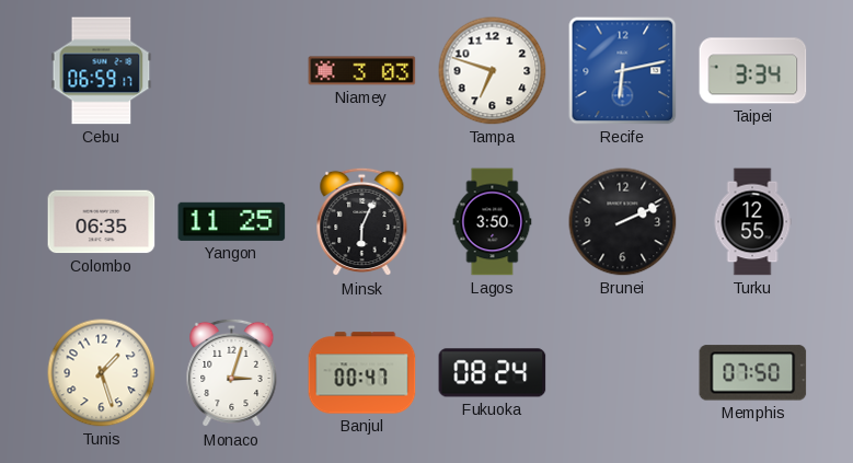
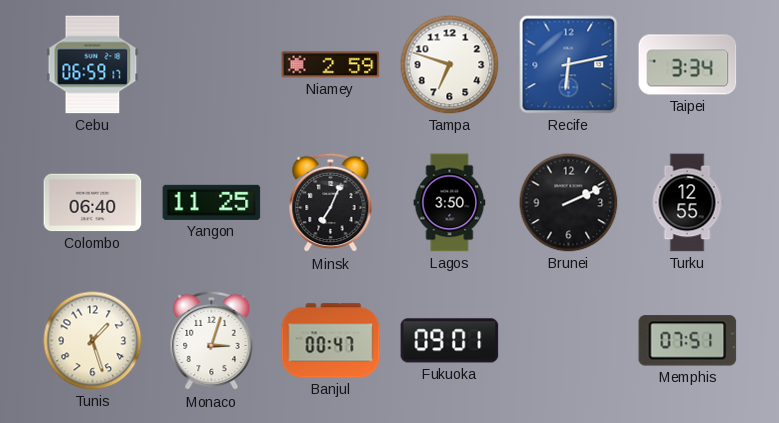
Niamey: 3:03 -> 2:59 (331, 65)
Colombo: 06:35 -> 06:40 (93, 203)
Minsk: 6:04 -> 7:04 (331, 203)
Fukuoka: 08:24 -> 09:01 (450, 341)
Memphis: 07:50 -> 07:51 (688, 341)
